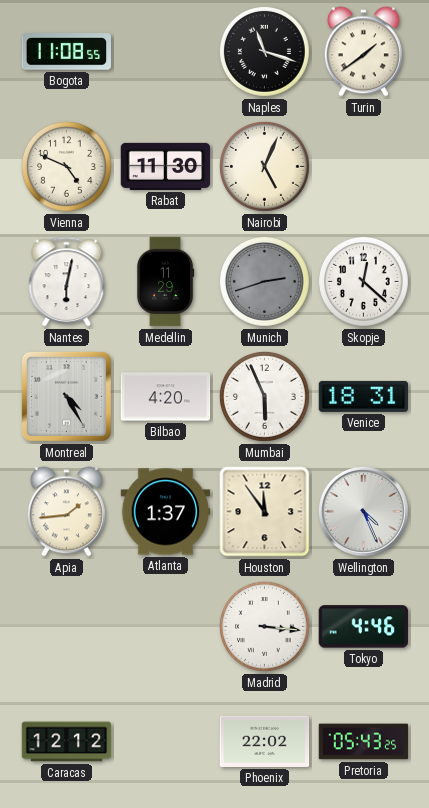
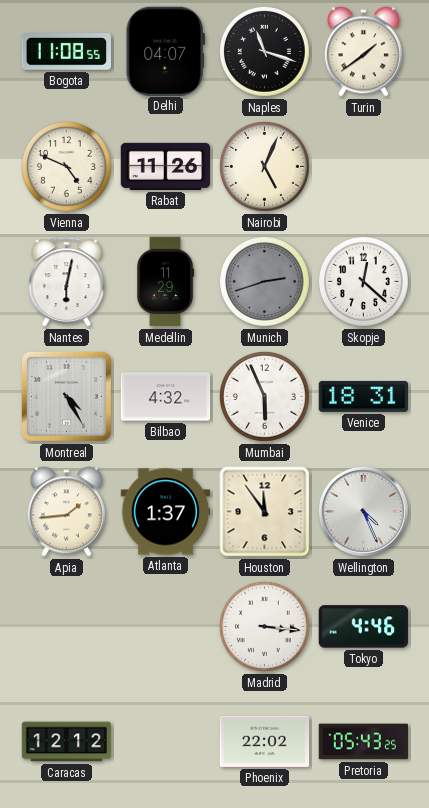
Delhi: none -> 04:07 (165, 51)
Rabat: 11:30 -> 11:26 (166, 166)
Bilbao: 4:20 -> 4:32 (166, 397)
